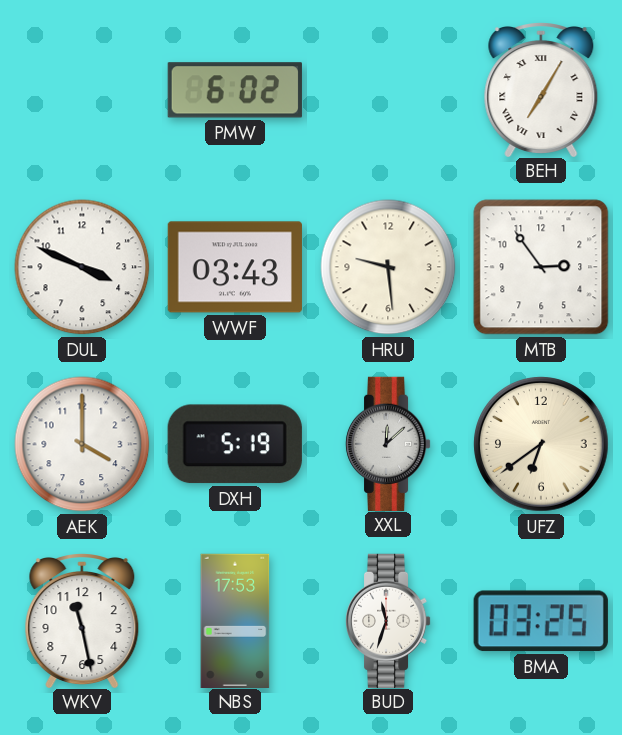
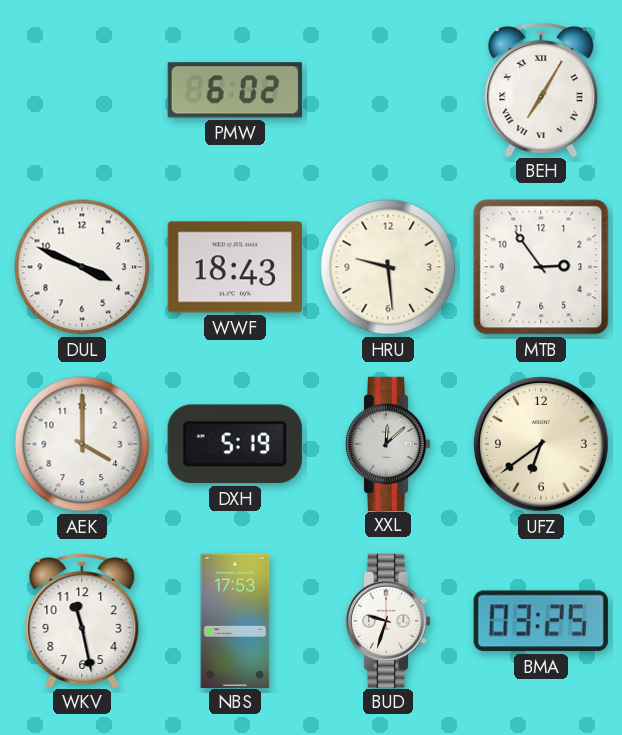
WWF: 03:43 -> 18:43 (235, 267)
BUD: 11:33 -> 9:33 (388, 620)
